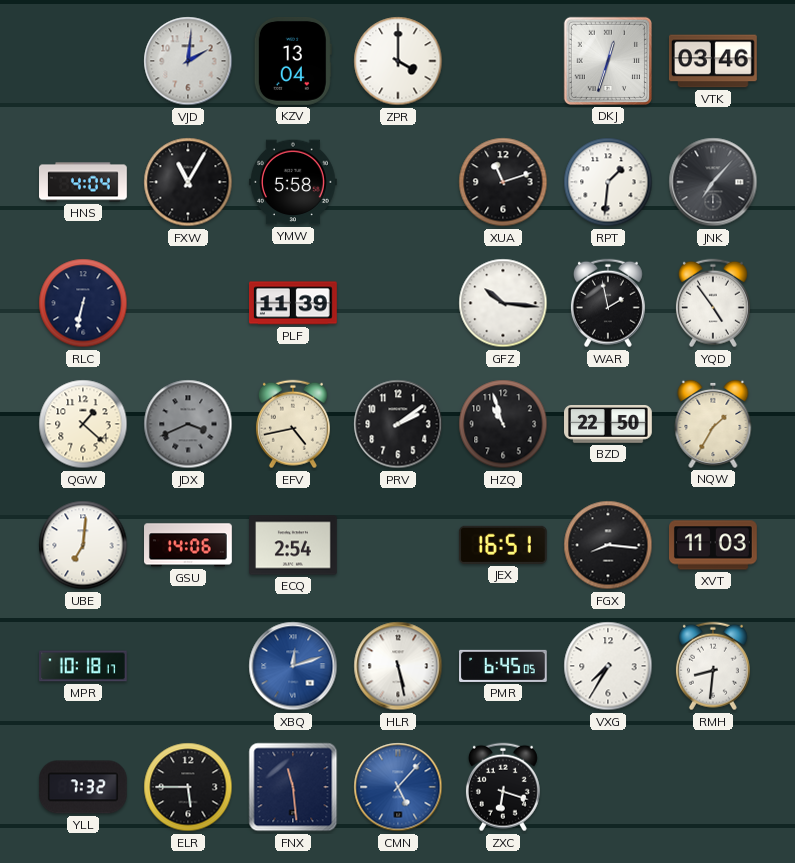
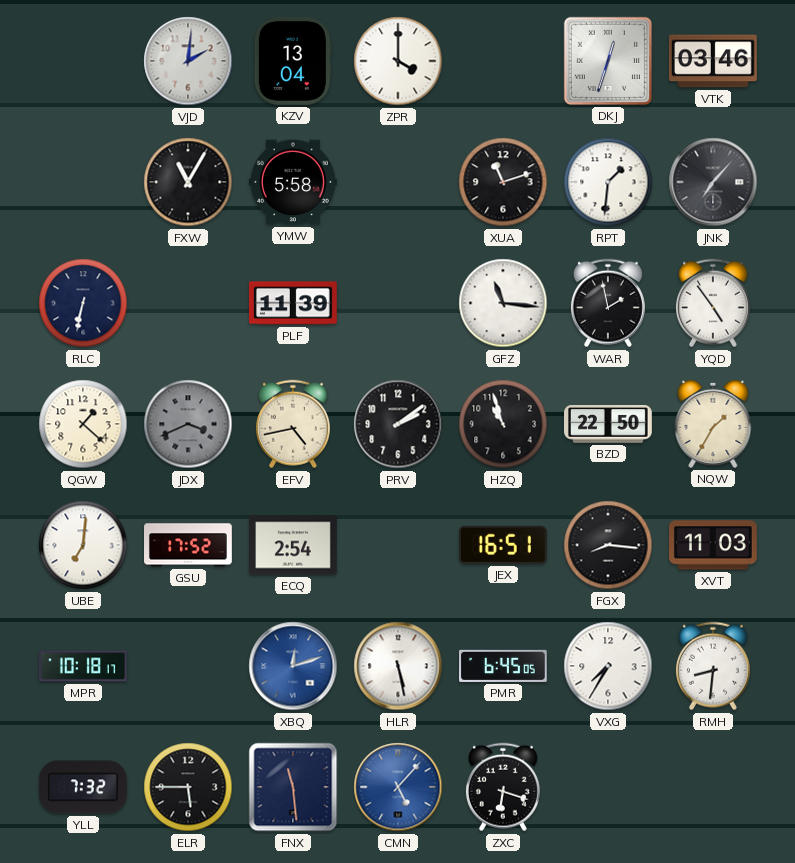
HNS: 4:04 -> none (84, 182)
GFZ: 10:16 -> 11:16 (503, 303)
GSU: 14:06 -> 17:52 (189, 545)
